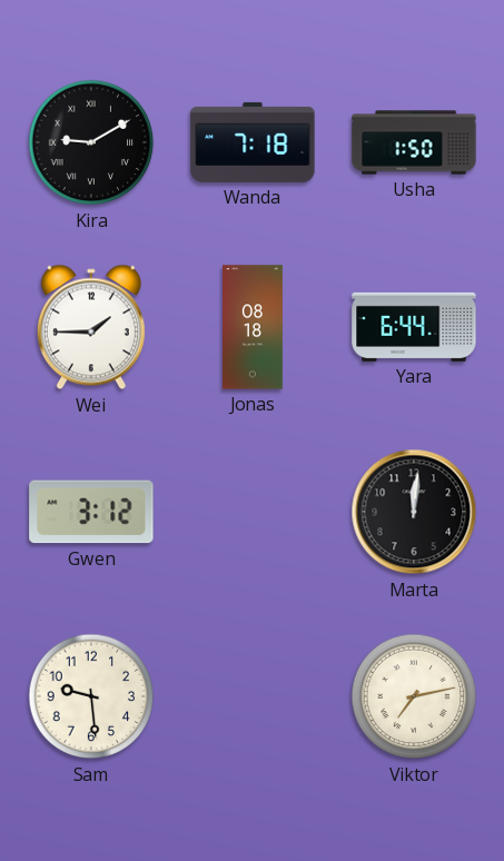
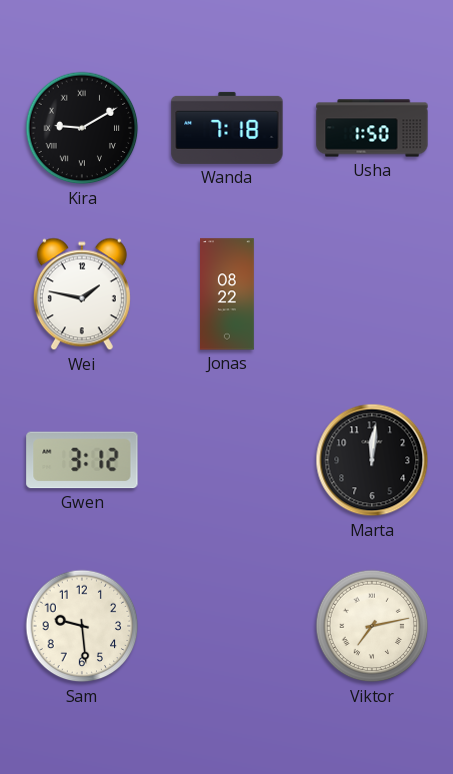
Wei: 1:45 -> 1:47 (82, 294)
Jonas: 08:18 -> 08:22 (228, 294)
Yara: 6:44 -> none (414, 327)
